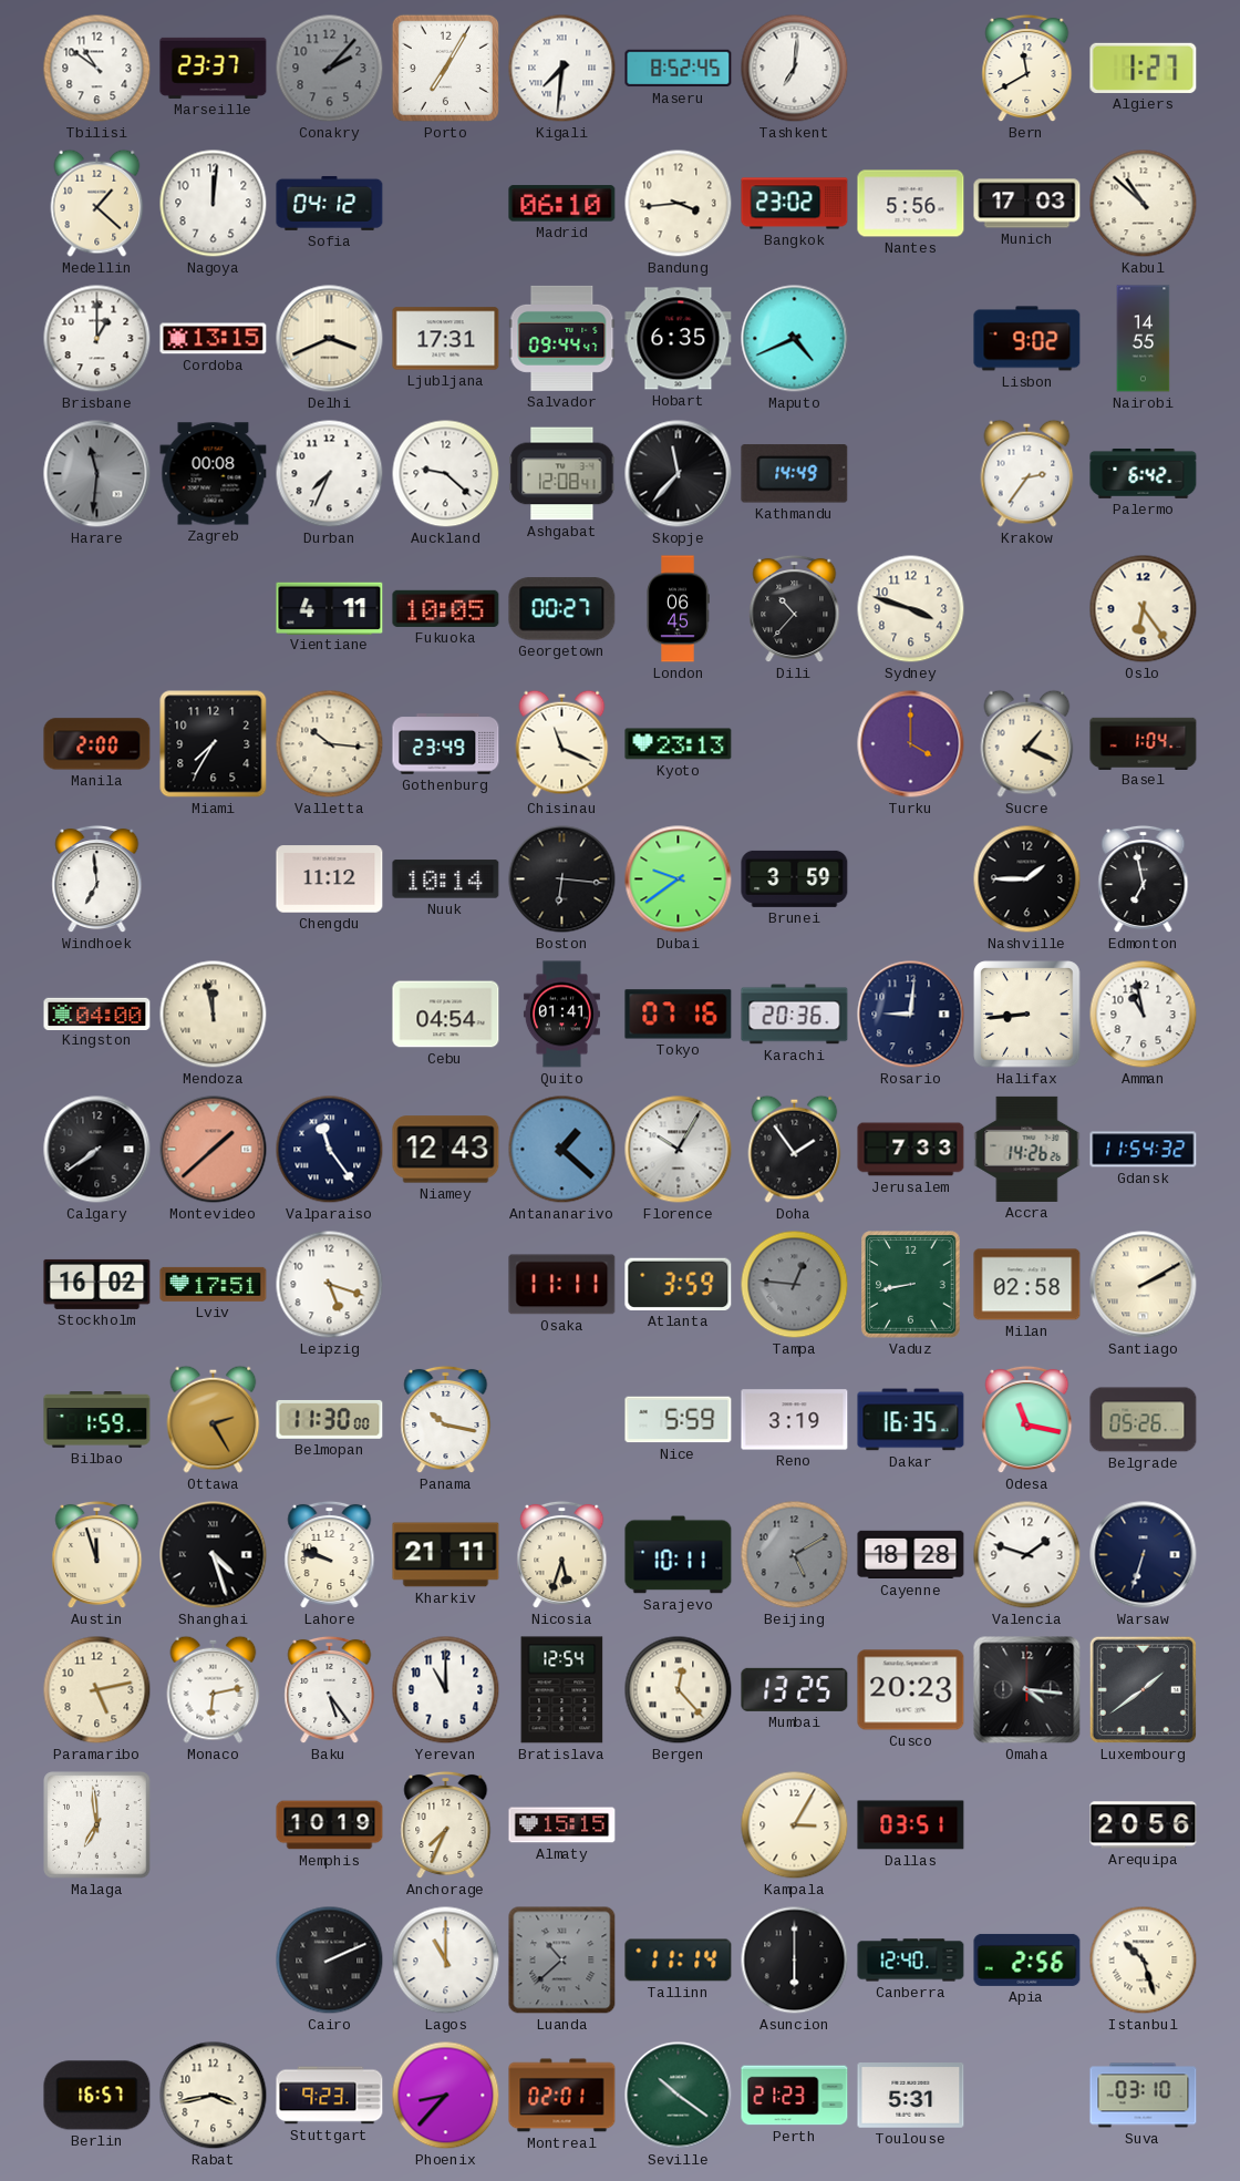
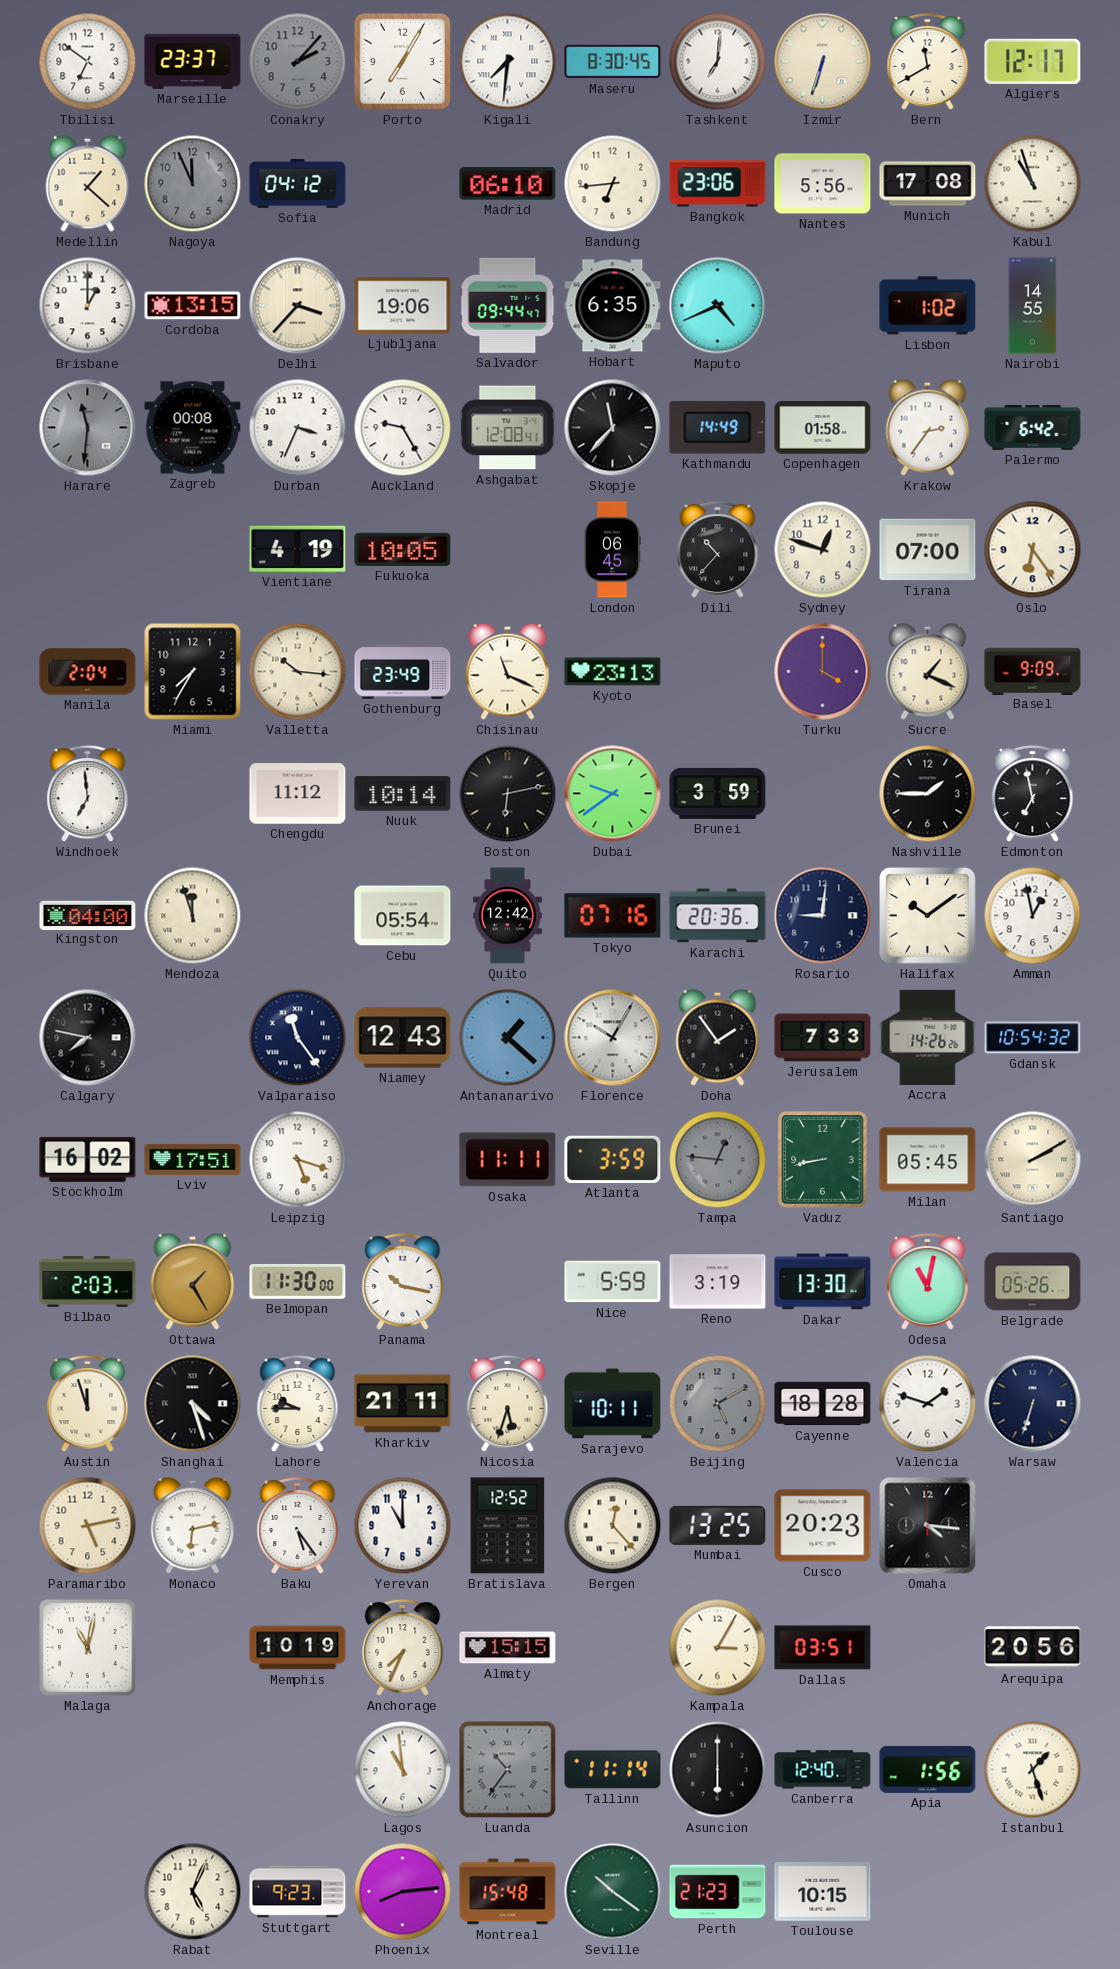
Tbilisi: 10:51 -> 6:51 (88, 62)
Maseru: 8:52 -> 8:30 (613, 62)
Izmir: none -> 6:33 (823, 62)
Algiers: 1:27 -> 12:17 (1033, 61)
Nagoya: 12:01 -> 11:56 (193, 184)
Nagoya dial: white -> grey (193, 184)
Bandung: 3:44 -> 6:44 (613, 184)
Bangkok: 23:02 -> 23:06 (718, 184)
Munich: 17:03 -> 17:08 (928, 184)
Kabul: 10:52 -> 10:57 (1033, 184)
Delhi: 3:41 -> 3:37 (298, 306)
Ljubljana: 17:31 -> 19:06 (403, 306)
Lisbon: 9:02 -> 1:02 (928, 306)
Durban: 7:34 -> 3:34 (298, 428)
Auckland: 9:22 -> 9:25 (403, 428)
Copenhagen: none -> 01:58 (823, 428)
Vientiane: 4:11 -> 4:19 (298, 549)
Georgetown: 00:27 -> none (562, 609)
Sydney: 3:48 -> 12:48 (823, 550)
Tirana: none -> 07:00 (928, 550)
Manila: 2:00 -> 2:04 (88, 672)
Basel: 1:04 -> 9:09 (1033, 671)
Boston: 6:16 -> 6:13 (508, 794)
Mendoza: 11:58 -> 11:57 (193, 916)
Cebu: 04:54 -> 05:54 (403, 916)
Quito: 01:41 -> 12:42 (507, 916)
Halifax: 8:44 -> 10:09 (928, 916)
Amman: 10:58 -> 12:58 (1033, 916)
Calgary: 7:39 -> 7:47 (88, 1038)
Montevideo: 1:38 -> none (214, 1150)
Gdansk: 11:54 -> 10:54 (1033, 1038)
Milan: 02:58 -> 05:45 (928, 1160)
Bilbao: 1:59 -> 2:03 (88, 1282)
Ottawa: 2:25 -> 1:25 (193, 1281)
Dakar: 16:35 -> 13:30 (823, 1282)
Odesa: 11:17 -> 11:02 (928, 1282)
Lahore: 9:48 -> 9:45 (298, 1404)
Bratislava: 12:54 -> 12:52 (508, 1526)
Luxembourg: 1:39 -> none (1143, 1689)
Malaga: 6:59 -> 11:02 (88, 1648)
Cairo: 2:11 -> none (330, 1961)
Lagos: 11:00 -> 10:59 (403, 1770)
Luanda: 10:38 -> 10:36 (508, 1770)
Apia: 2:56 -> 1:56 (928, 1769)
Istanbul: 10:27 -> 1:27 (1033, 1770)
Berlin: 16:57 -> none (97, 2096)
Rabat: 3:43 -> 5:04 (193, 1892)
Phoenix: 8:37 -> 8:14 (403, 1892)
Montreal: 02:01 -> 15:48 (508, 1892)
Toulouse: 5:31 -> 10:15 (823, 1892)
Suva: 03:10 -> none (1144, 2096)
